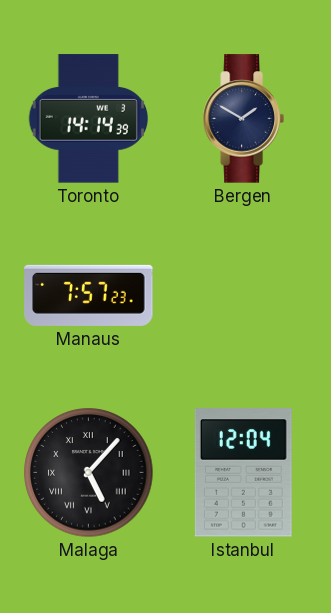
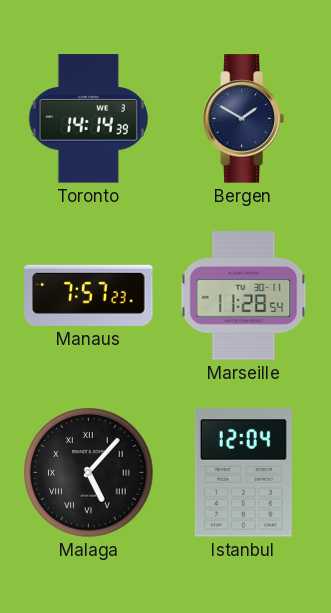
Marseille: none -> 11:28 (244, 296)
